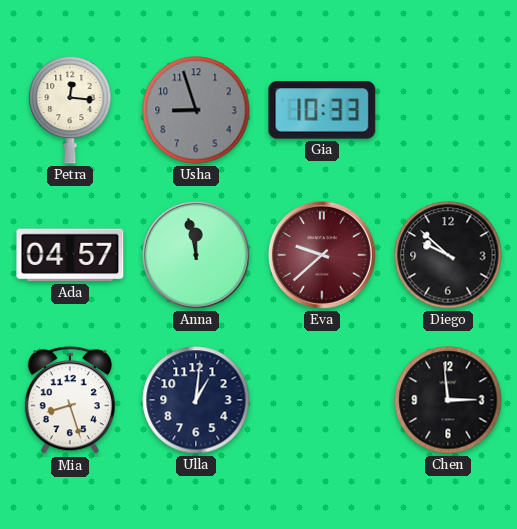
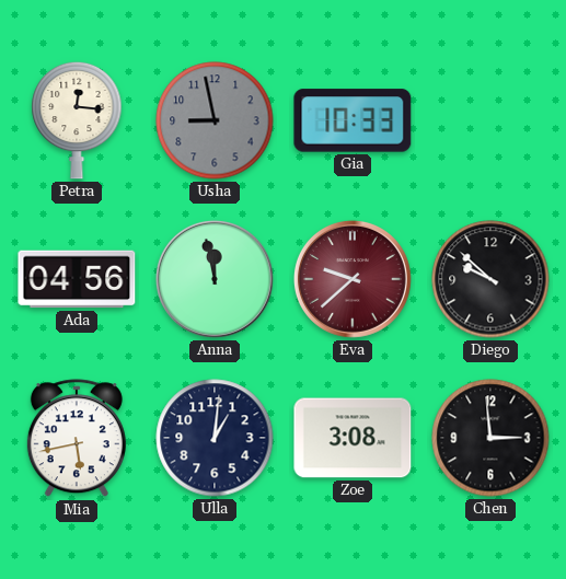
Usha: 8:57 -> 8:58 (215, 120)
Ada: 04:57 -> 04:56 (77, 279)
Mia: 8:27 -> 5:43 (77, 439)
Zoe: none -> 3:08 (353, 438)
